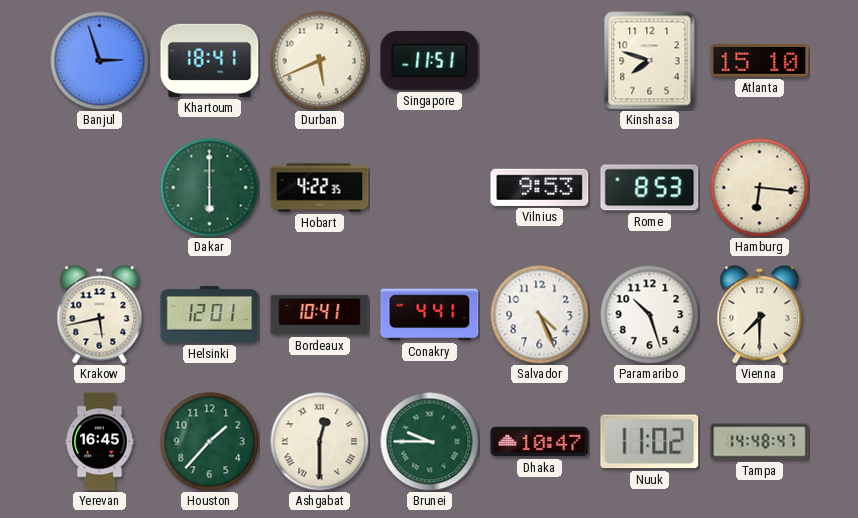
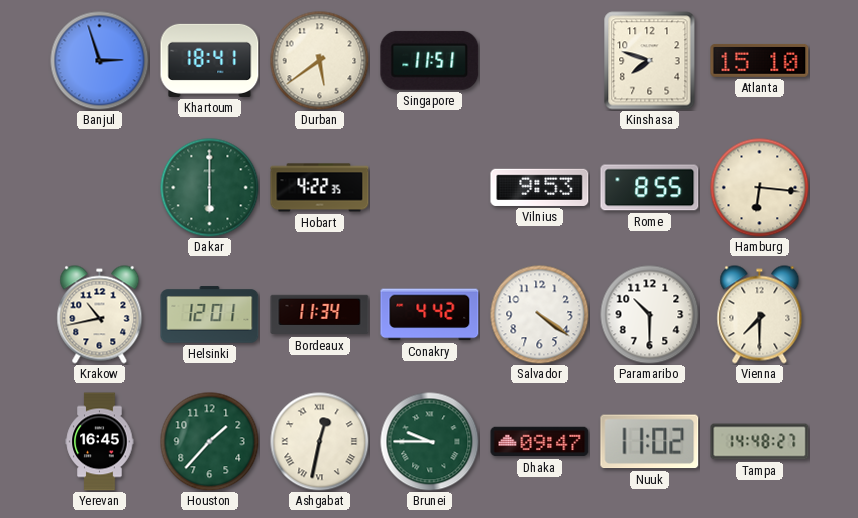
Durban: 5:41 -> 5:39 (320, 61)
Rome: 8:53 -> 8:55 (650, 188)
Krakow: 5:43 -> 10:43 (100, 315)
Bordeaux: 10:41 -> 11:34 (320, 315)
Conakry: 4:41 -> 4:42 (430, 315)
Salvador: 4:26 -> 4:21 (540, 315)
Paramaribo: 10:27 -> 10:30 (650, 315)
Ashgabat: 12:30 -> 12:32 (320, 442)
Dhaka: 10:47 -> 09:47 (540, 442)
Tampa: 14:48:47 -> 14:48:27 (760, 442)
